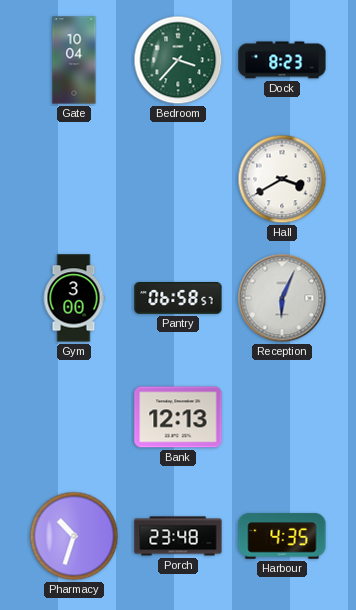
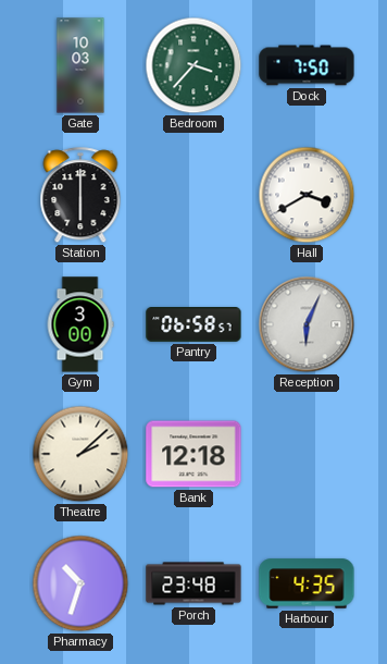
Gate: 10:04 -> 10:03 (80, 65)
Dock: 8:23 -> 7:50 (307, 65)
Station: none -> 6:00 (80, 196)
Theatre: none -> 2:08 (80, 454)
Bank: 12:13 -> 12:18 (193, 454)
